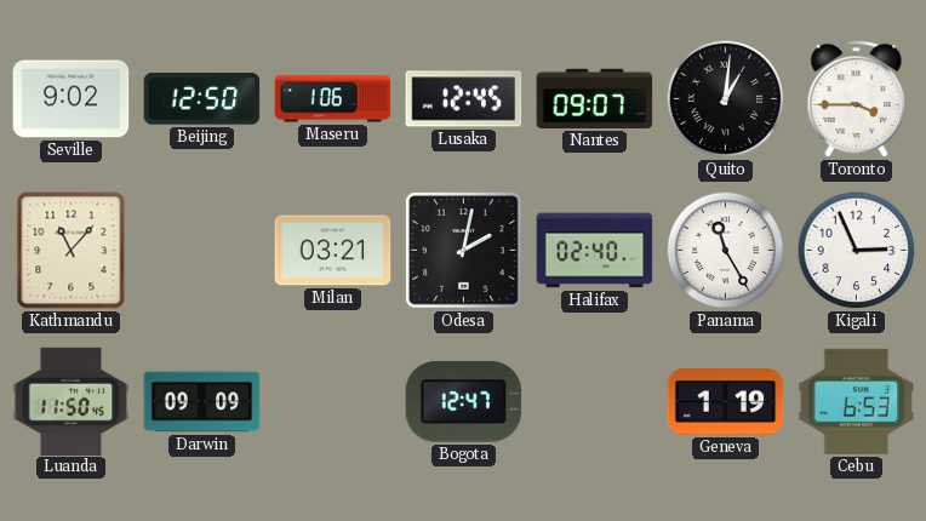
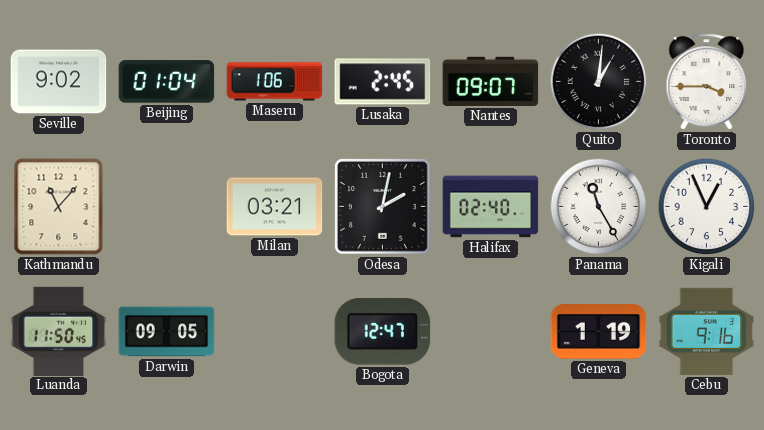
Beijing: 12:50 -> 01:04 (167, 82)
Lusaka: 12:45 -> 2:45 (383, 82)
Kigali: 2:56 -> 12:56 (707, 207)
Darwin: 09:09 -> 09:05 (167, 332)
Cebu: 6:53 -> 9:16 (707, 331)
